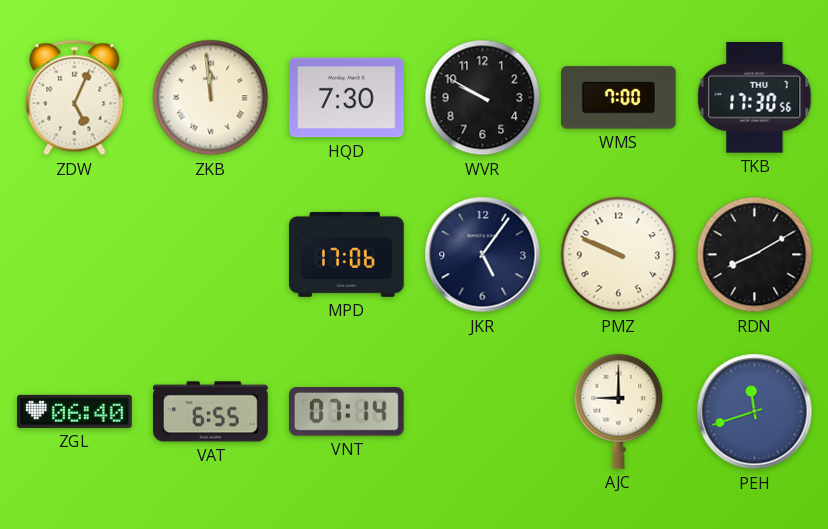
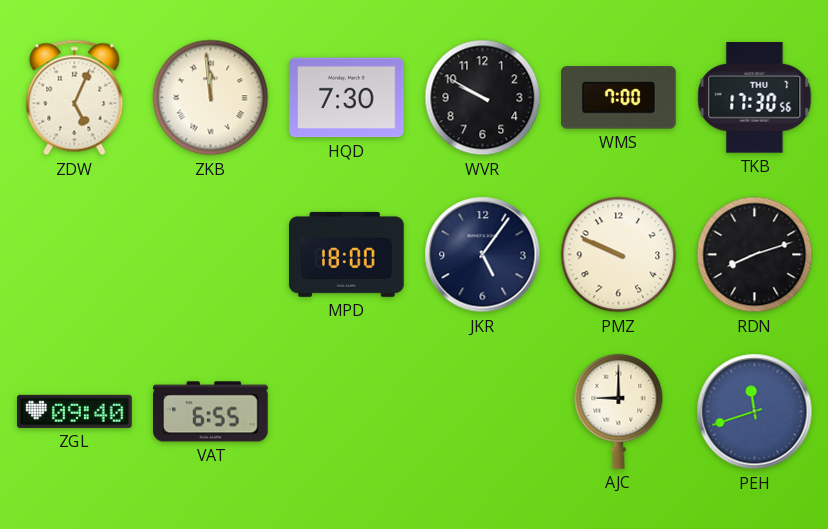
MPD: 17:06 -> 18:00 (347, 254)
RDN: 8:10 -> 8:12 (755, 255)
ZGL: 06:40 -> 09:40 (75, 411)
VNT: 07:14 -> none (347, 412)
